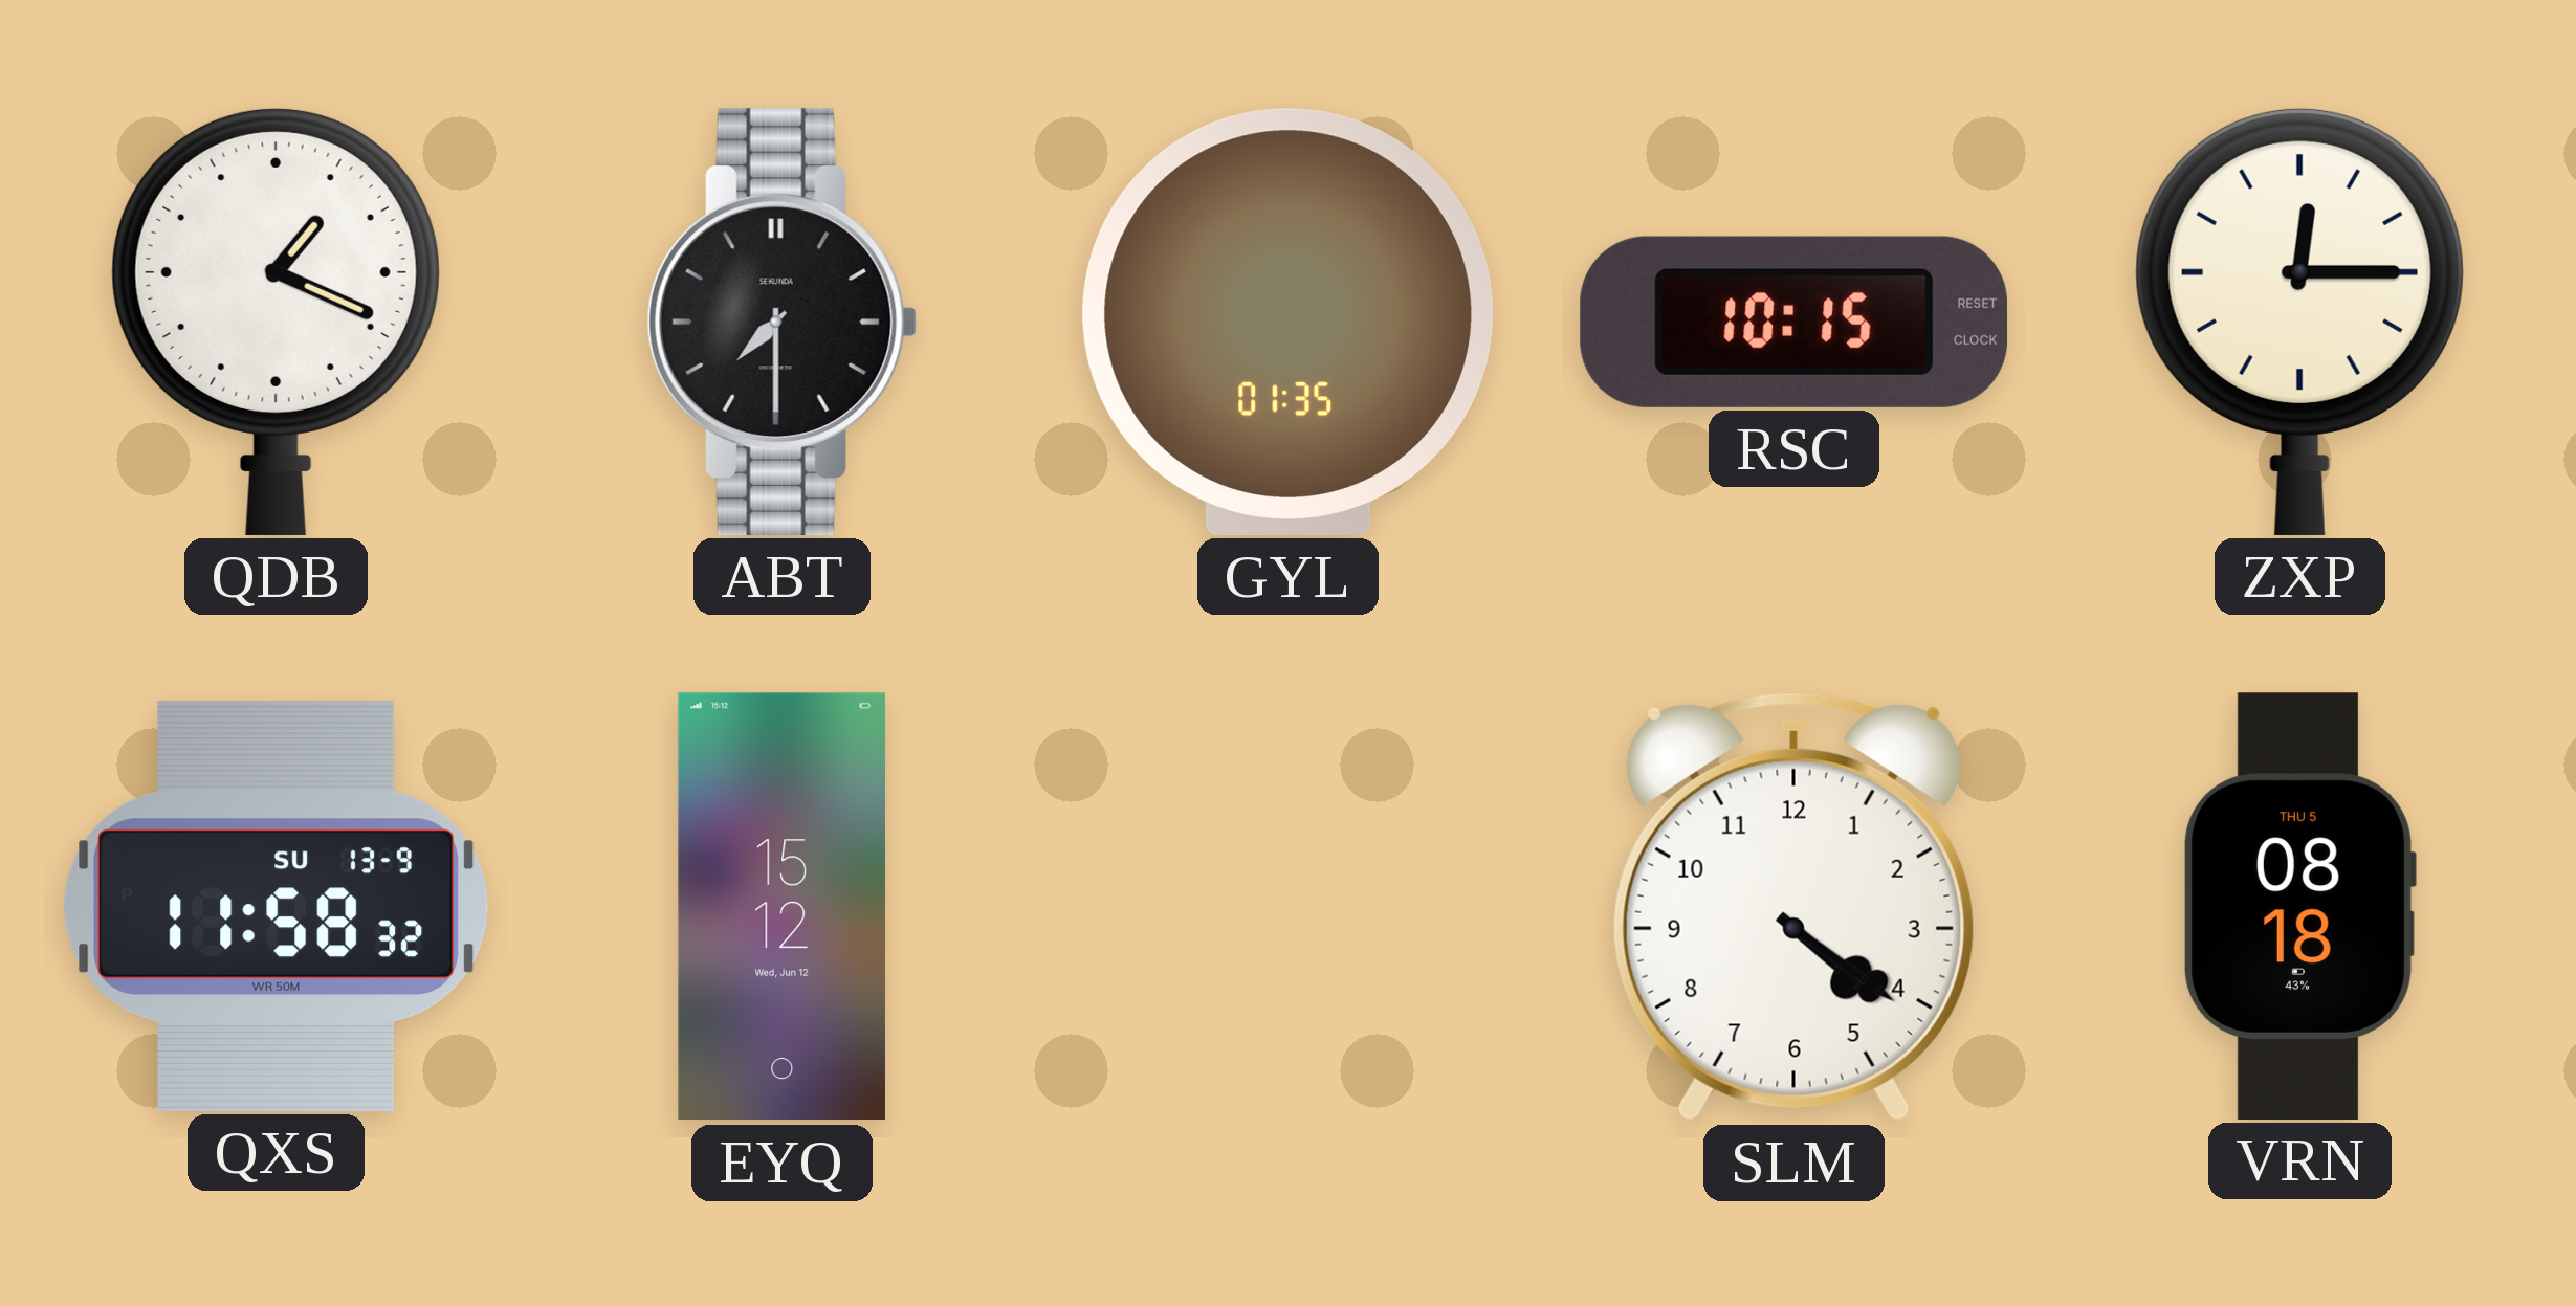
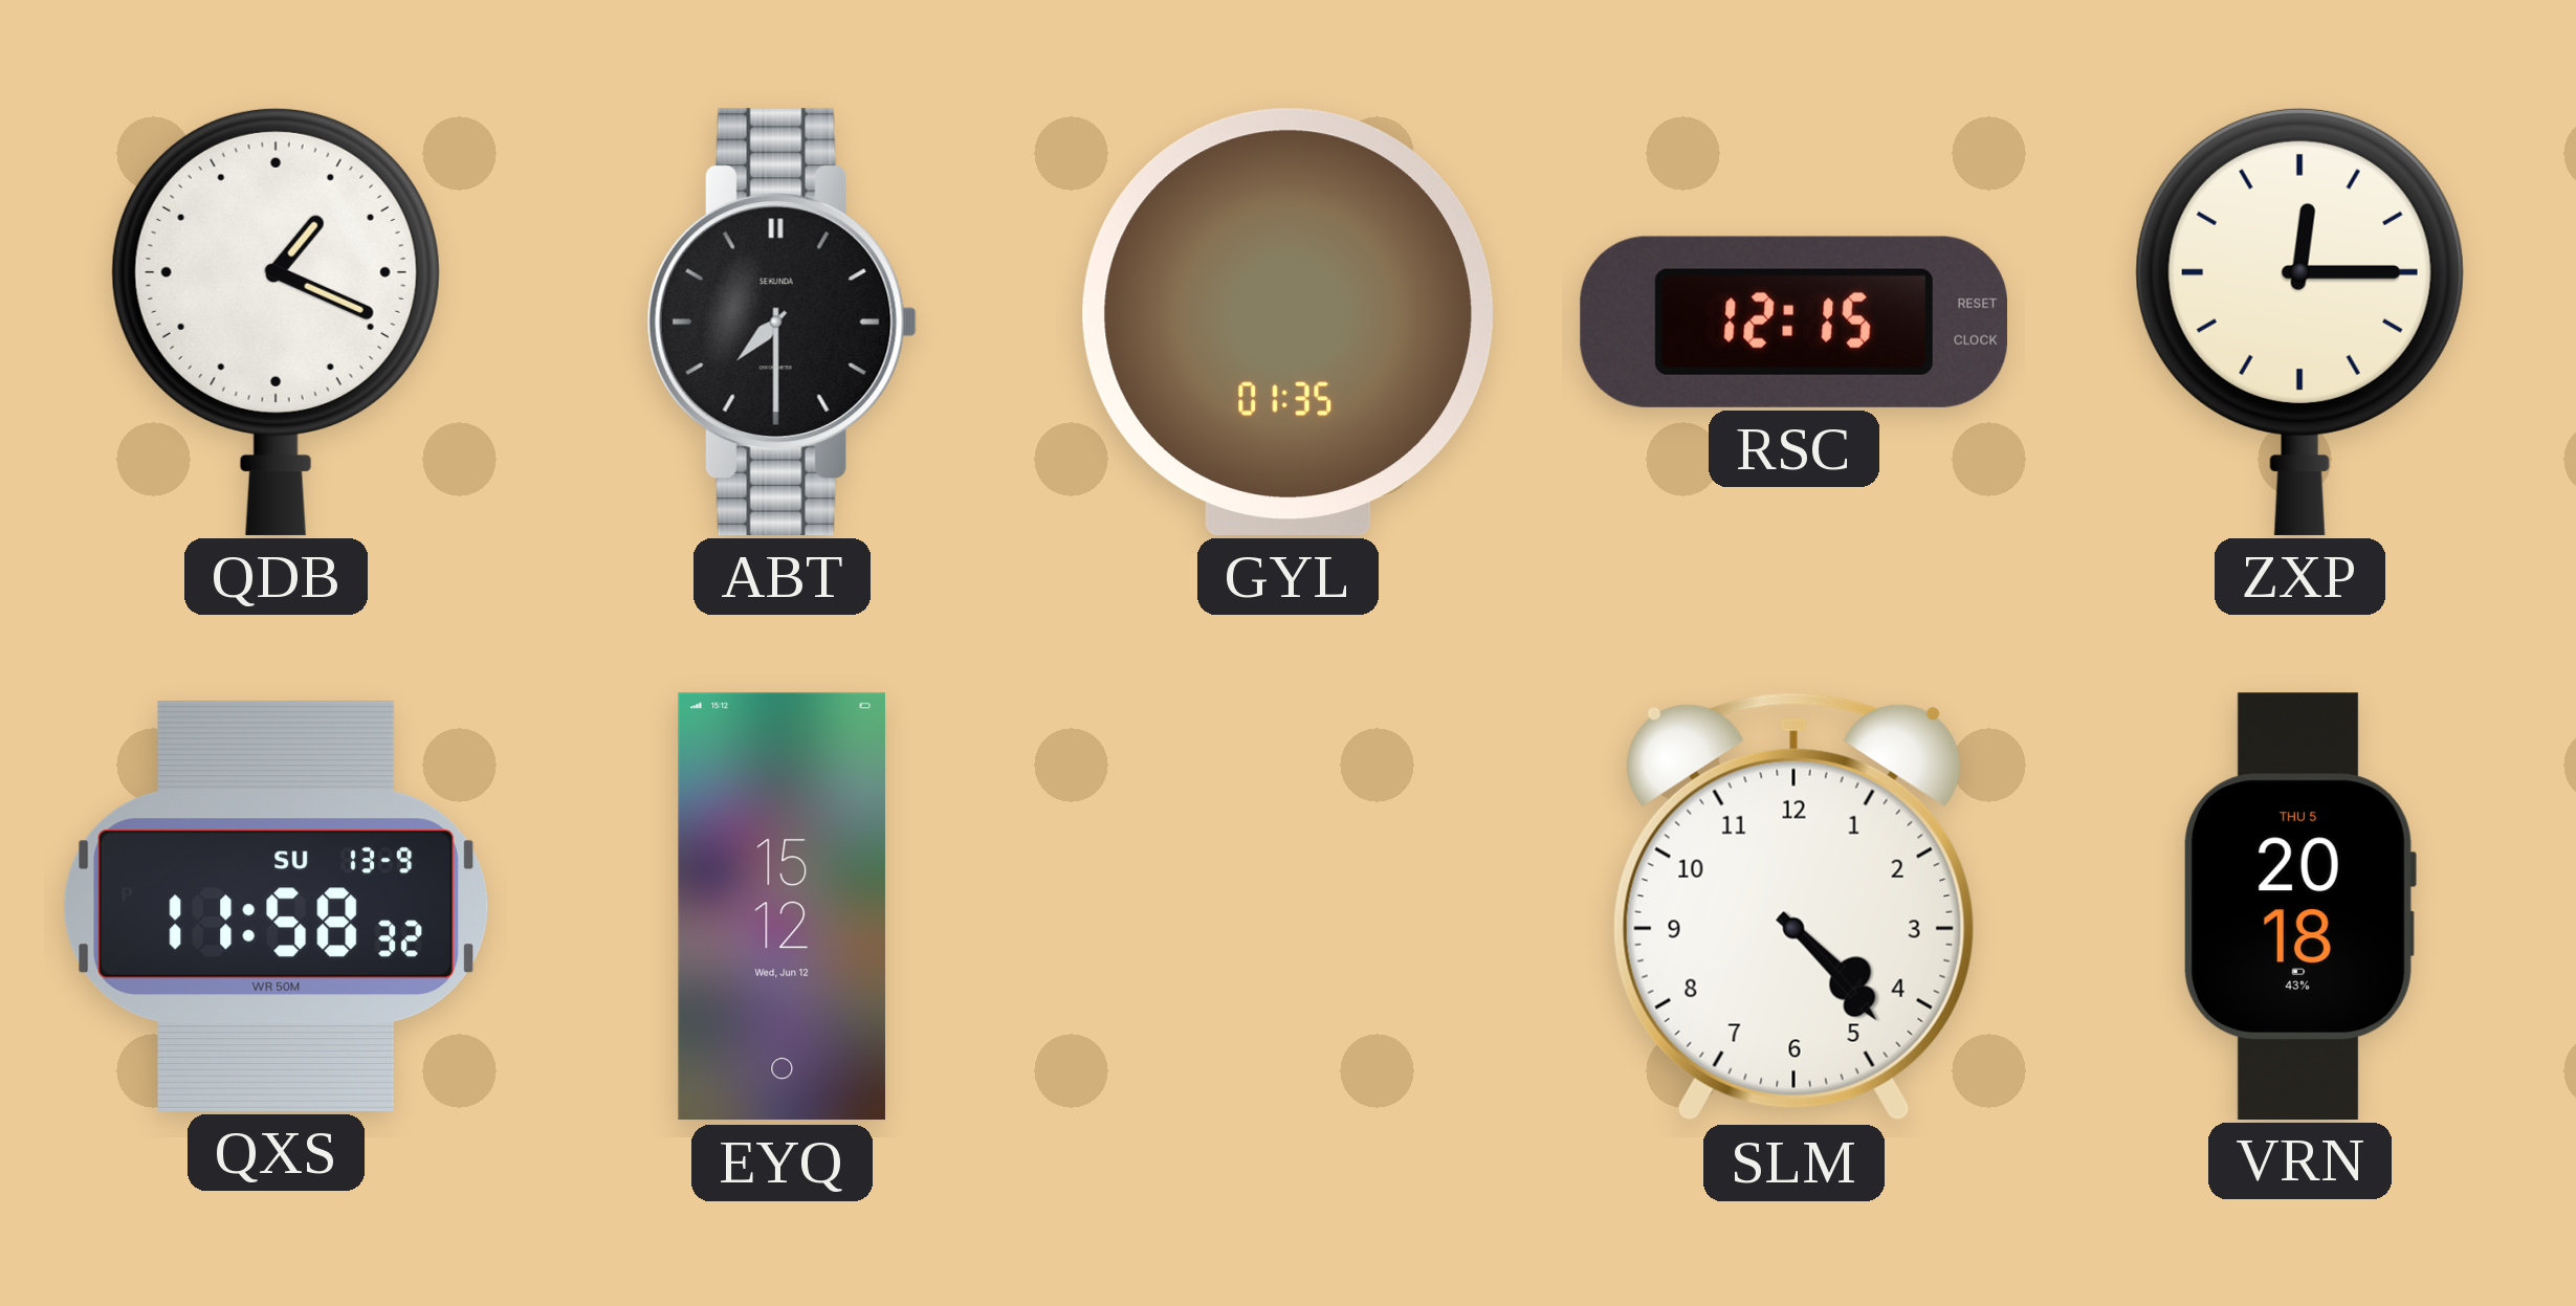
RSC: 10:15 -> 12:15 (1793, 322)
SLM: 4:21 -> 4:23 (1793, 906)
VRN: 08:18 -> 20:18 (2299, 906)
